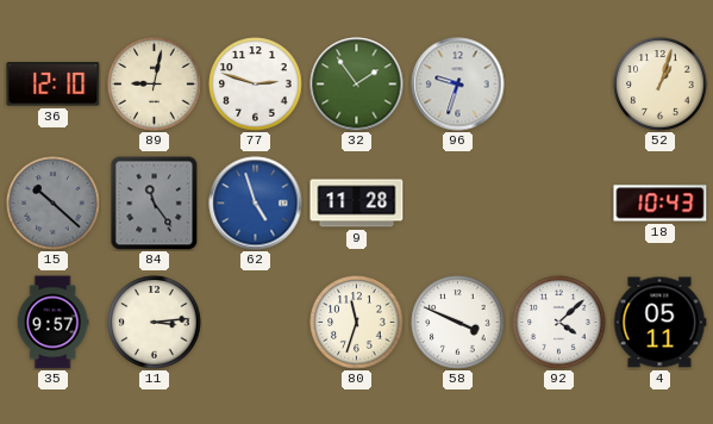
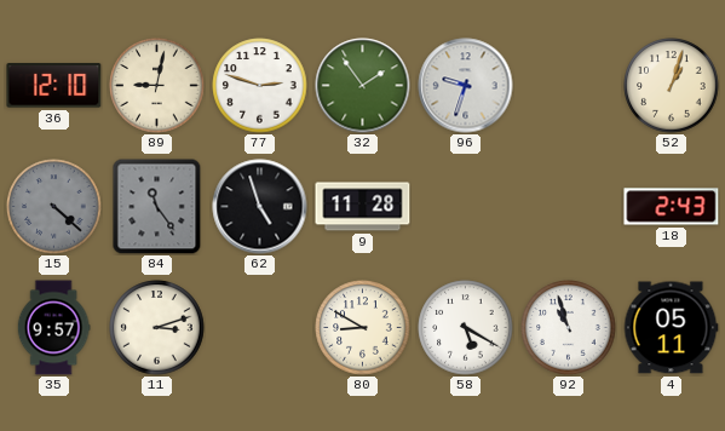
15: 10:22 -> 4:22 (54, 207)
62 dial: blue -> black (260, 207)
18: 10:43 -> 2:43 (672, 207)
11: 3:14 -> 3:12 (157, 328)
80: 11:33 -> 8:50 (363, 328)
58: 3:49 -> 5:20 (466, 328)
92: 4:08 -> 10:57 (569, 328)
